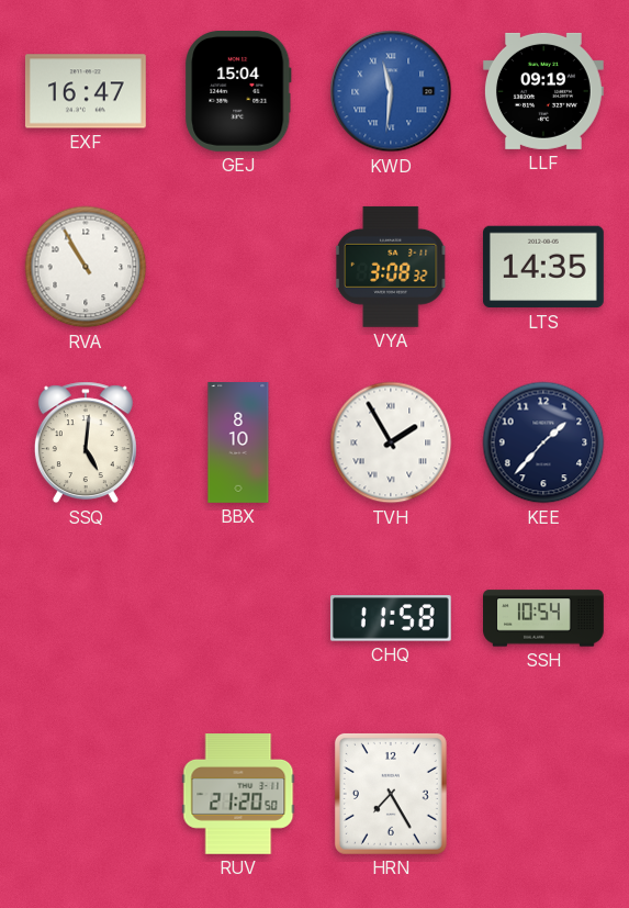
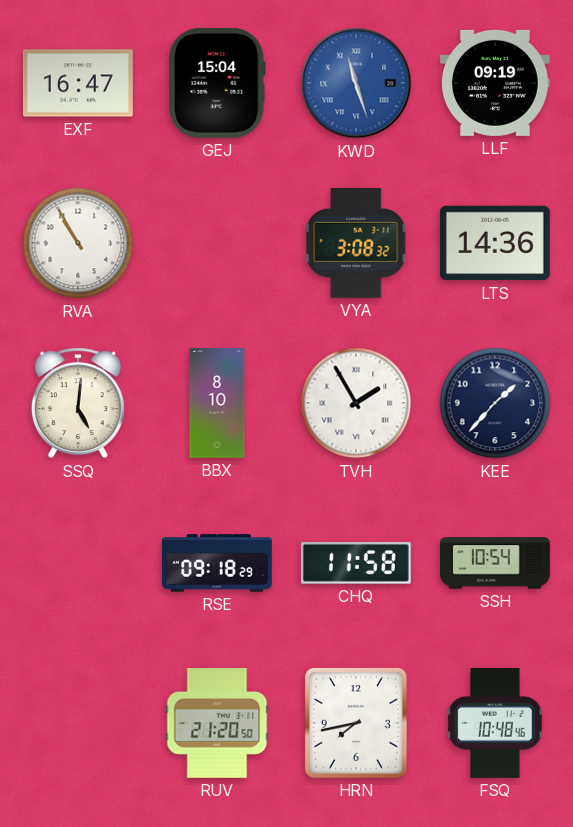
KWD: 11:31 -> 11:27 (356, 83)
LTS: 14:35 -> 14:36 (495, 243)
RSE: none -> 09:18 (218, 563)
HRN: 7:25 -> 7:43 (356, 723)
FSQ: none -> 10:48 (495, 723)
